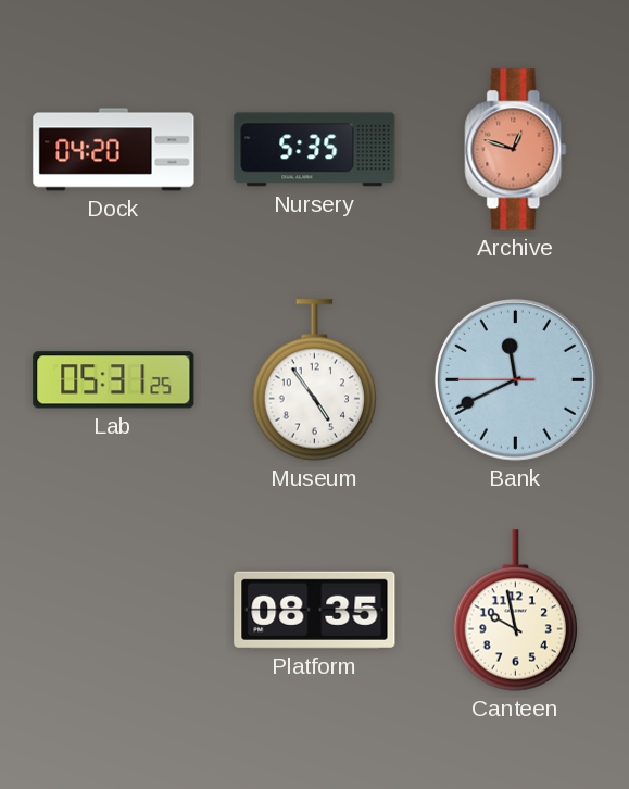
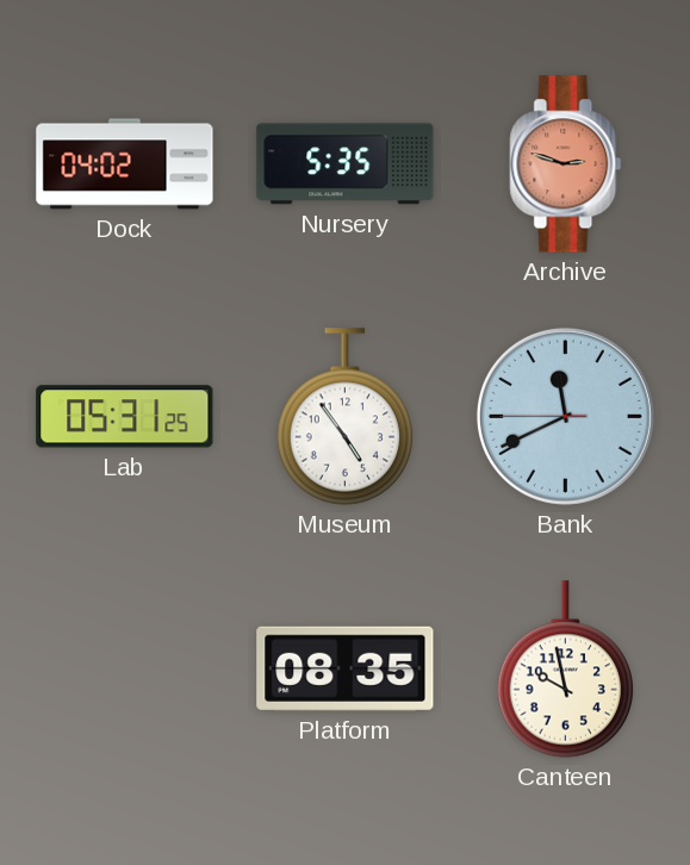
Dock: 04:20 -> 04:02 (125, 164)
Archive: 12:48 -> 2:48 (566, 164)
